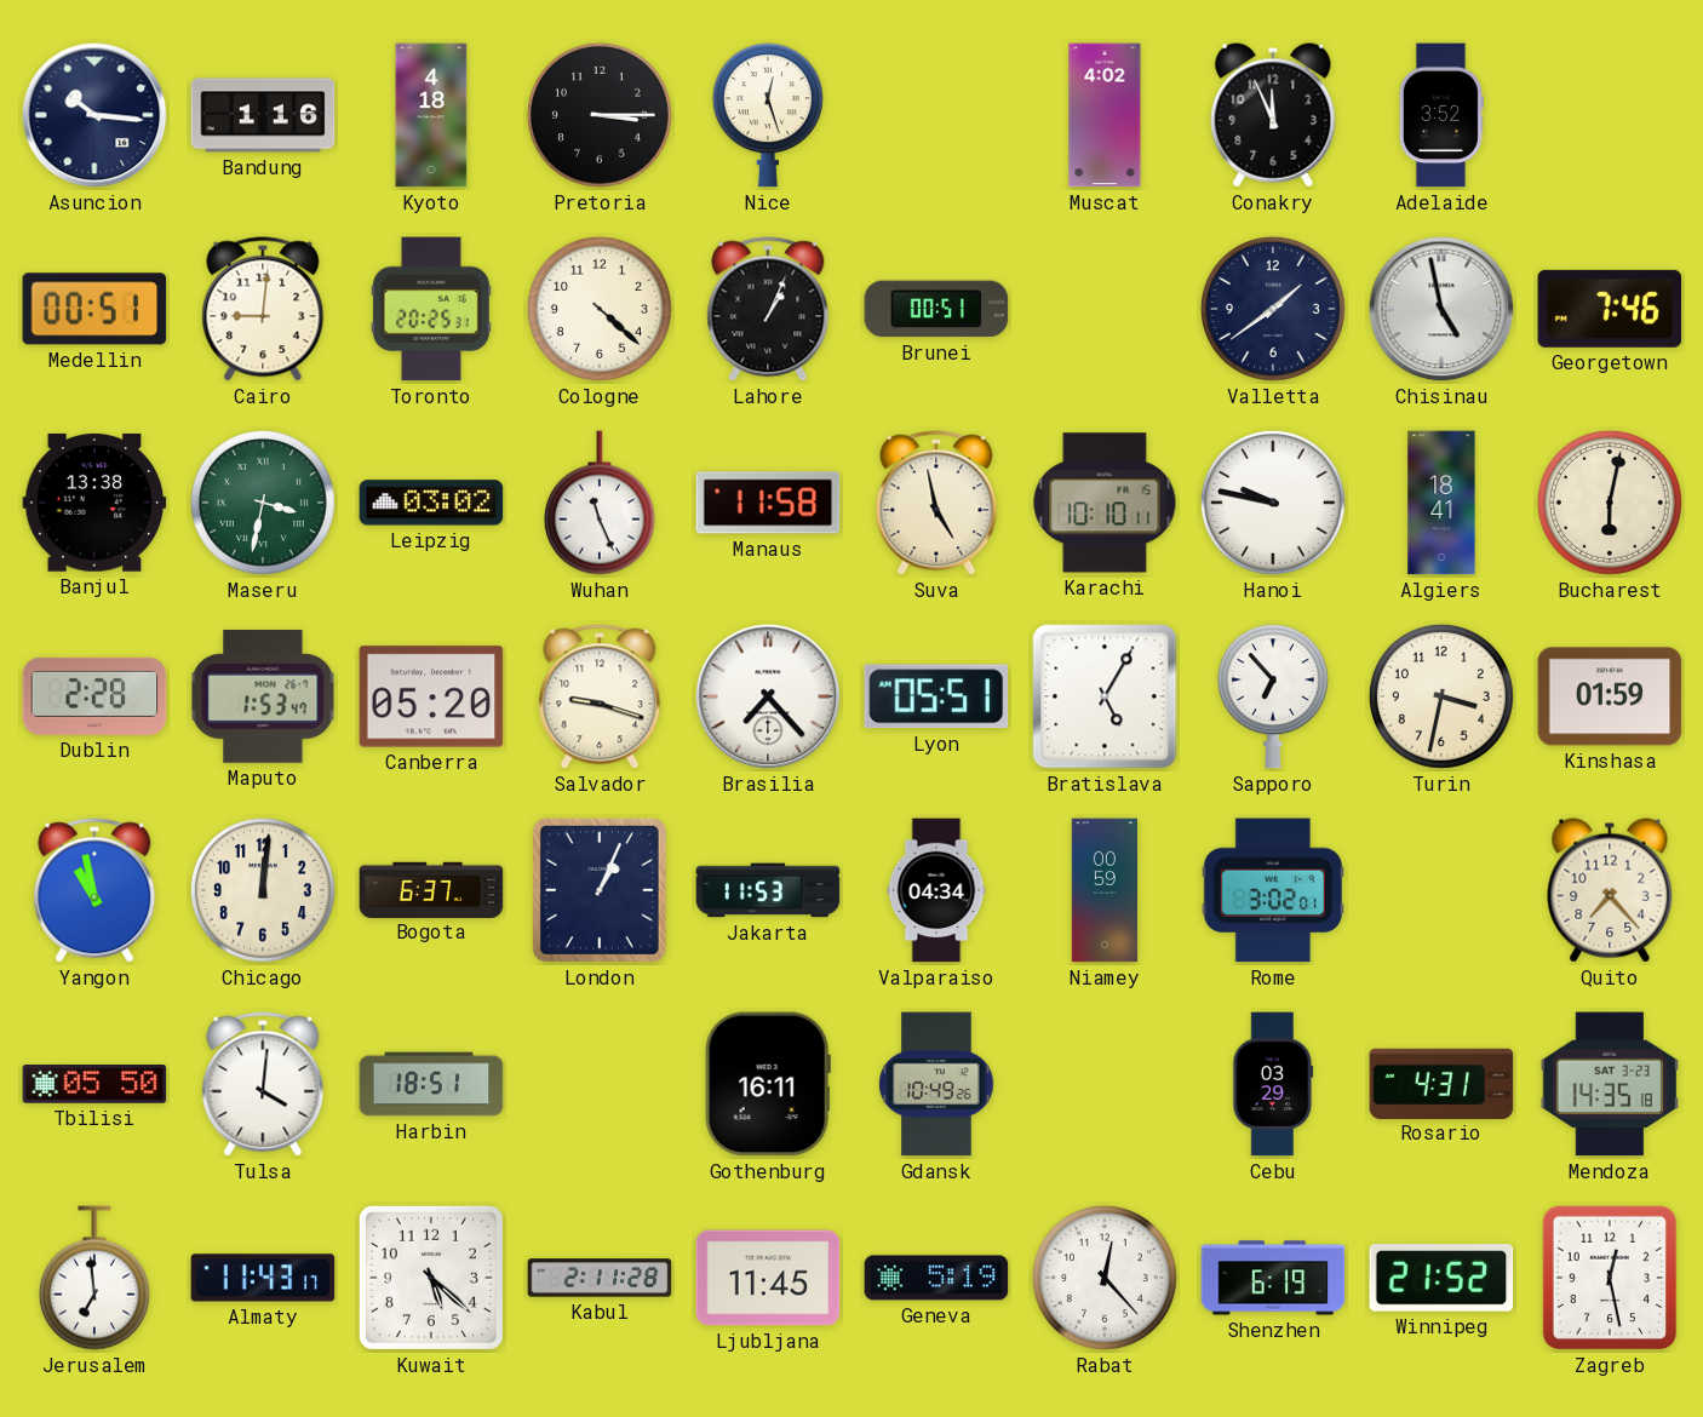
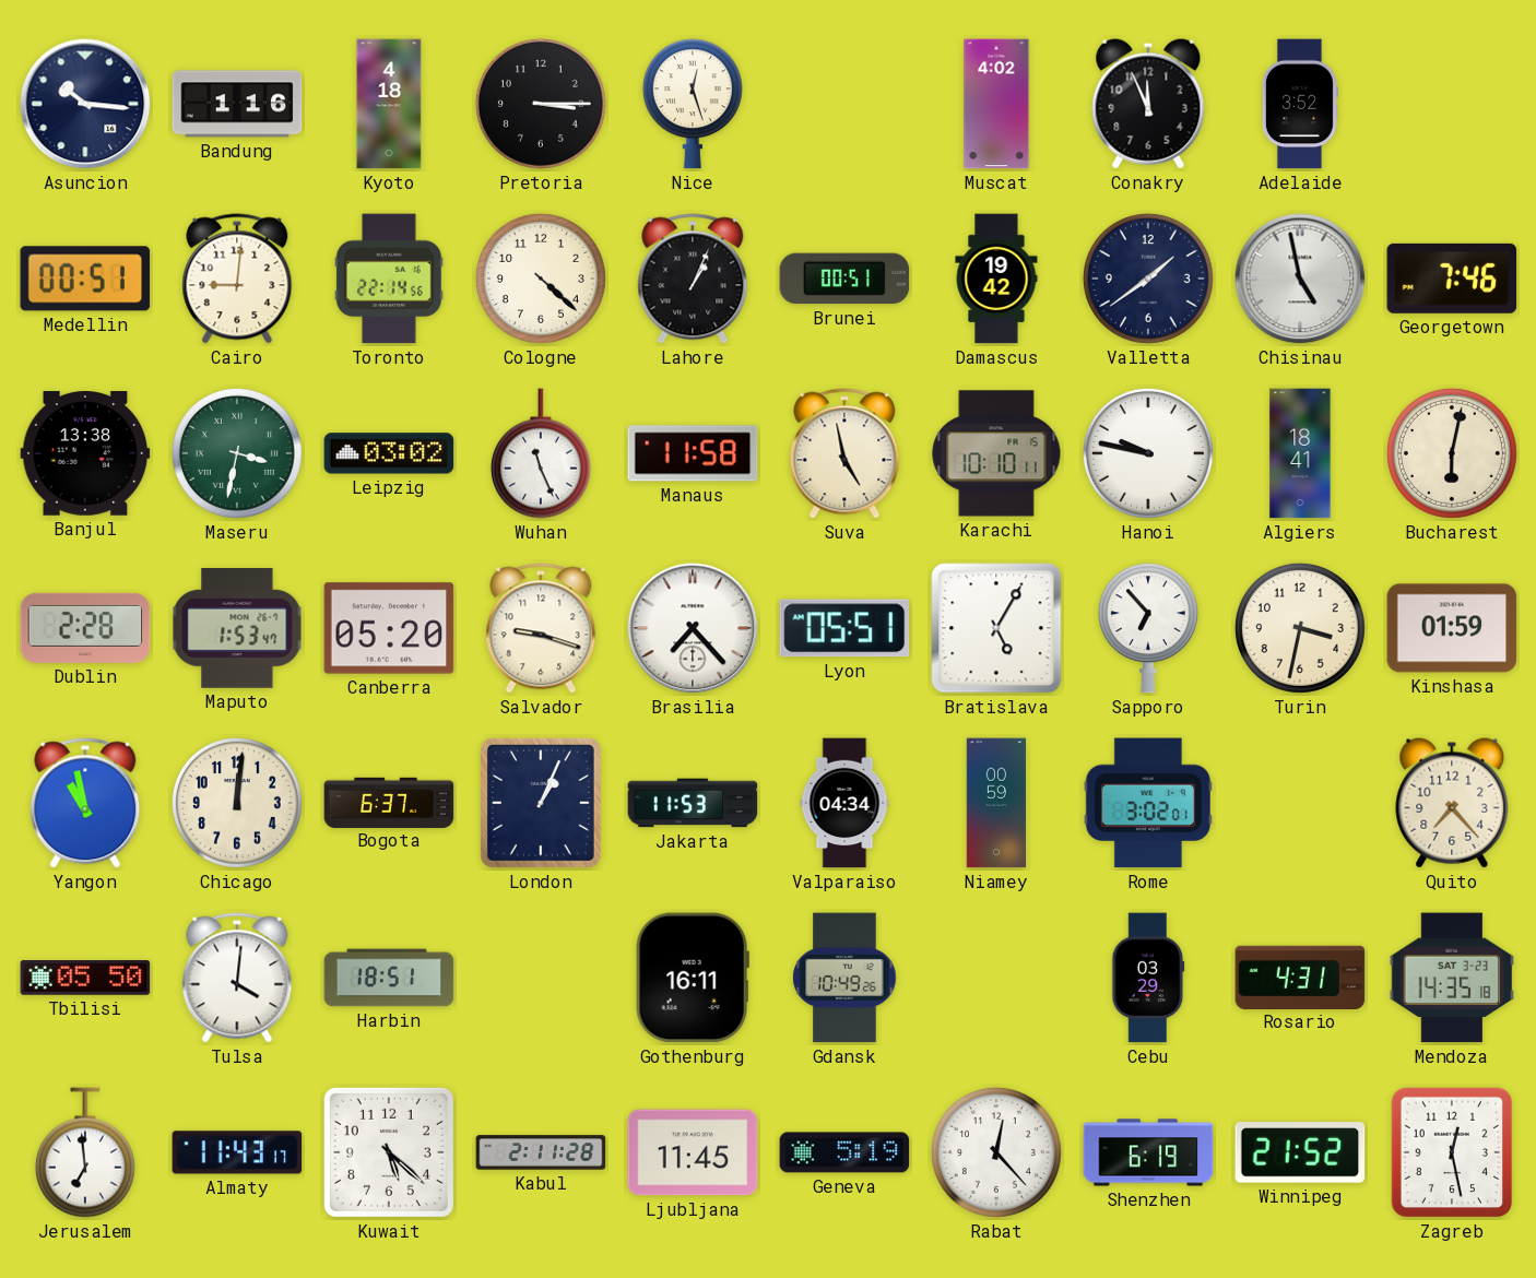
Toronto: 20:25 -> 22:14 (389, 279)
Damascus: none -> 19:42 (996, 279)
